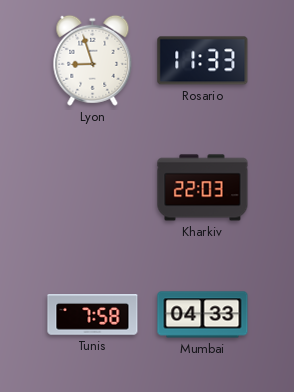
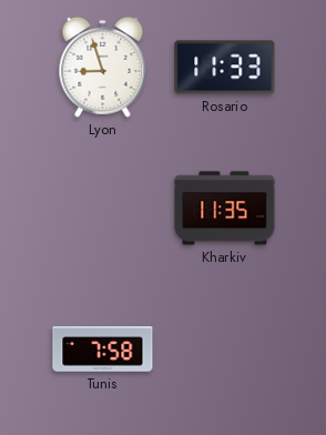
Kharkiv: 22:03 -> 11:35 (225, 209)
Mumbai: 04:33 -> none (203, 315)
